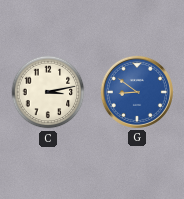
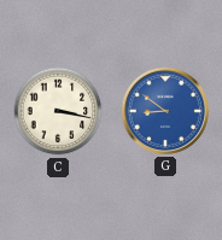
C: 3:13 -> 3:17 (58, 111)
